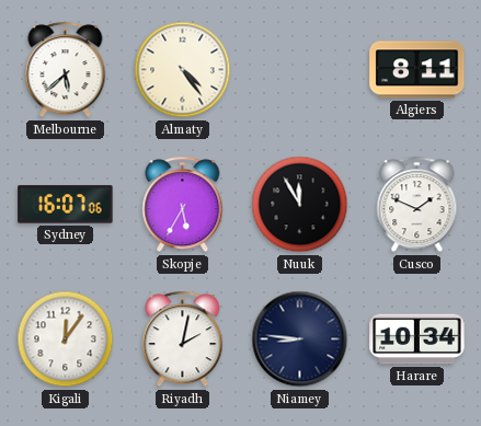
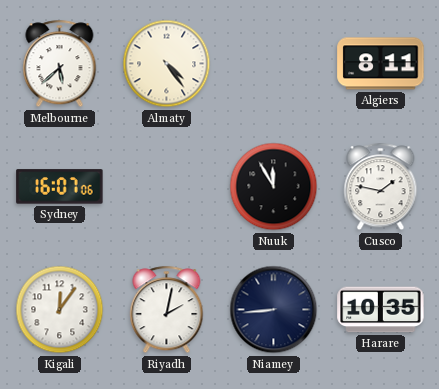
Skopje: 5:35 -> none (183, 205)
Cusco: 1:49 -> 1:47 (381, 187)
Niamey: 8:46 -> 8:44 (274, 310)
Harare: 10:34 -> 10:35 (381, 310)
